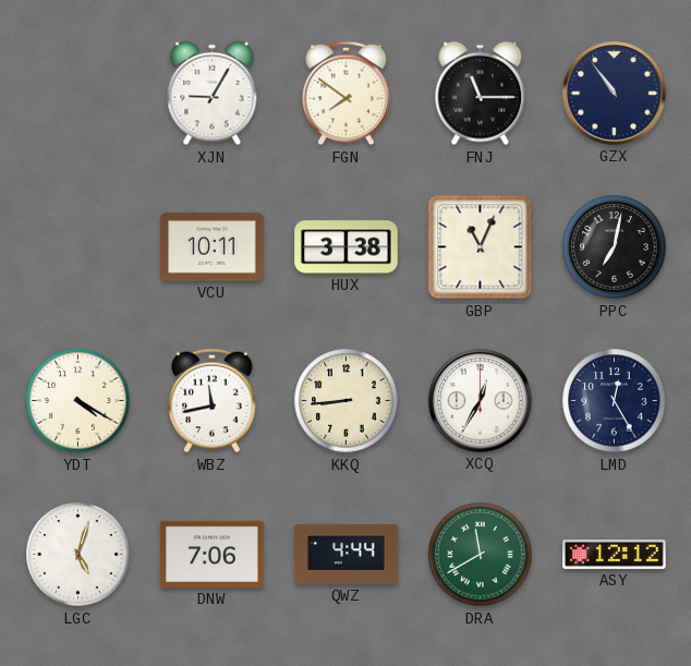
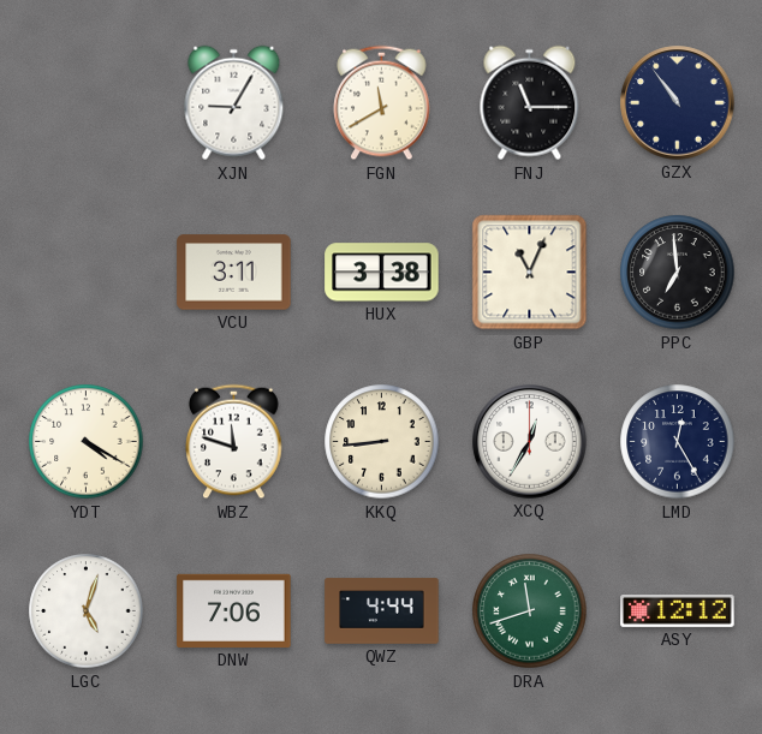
FGN: 7:51 -> 11:40 (382, 103)
VCU: 10:11 -> 3:11 (234, 273)
PPC: 7:02 -> 6:59 (678, 273)
WBZ: 11:43 -> 11:48 (234, 442)
DRA: 11:40 -> 11:42 (530, 611)
